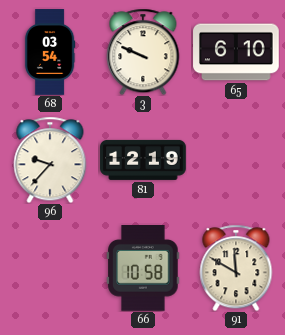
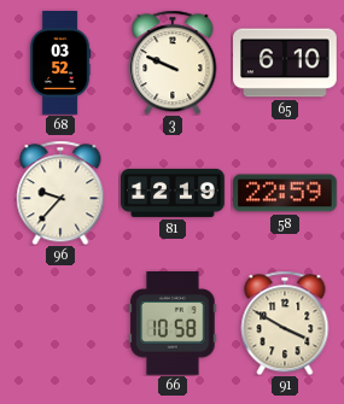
68: 03:54 -> 03:52 (60, 63)
58: none -> 22:59 (285, 193)
91: 11:50 -> 3:50 (285, 323)
